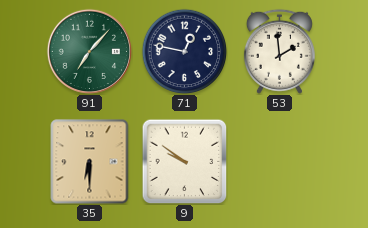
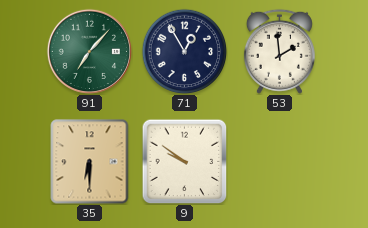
71: 12:47 -> 12:55 (184, 51)
